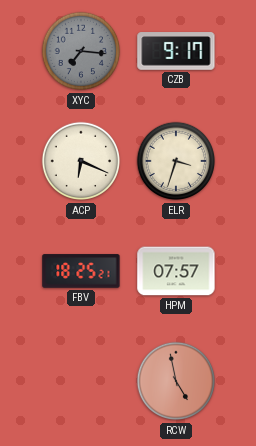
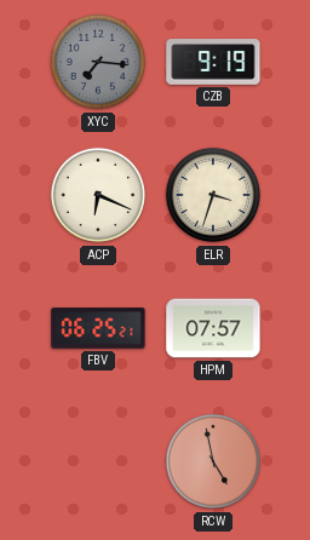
CZB: 9:17 -> 9:19 (213, 62)
FBV: 18:25 -> 06:25 (98, 328)
